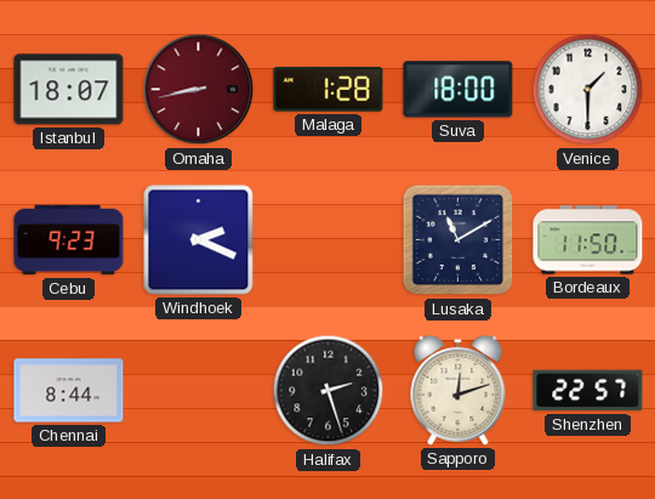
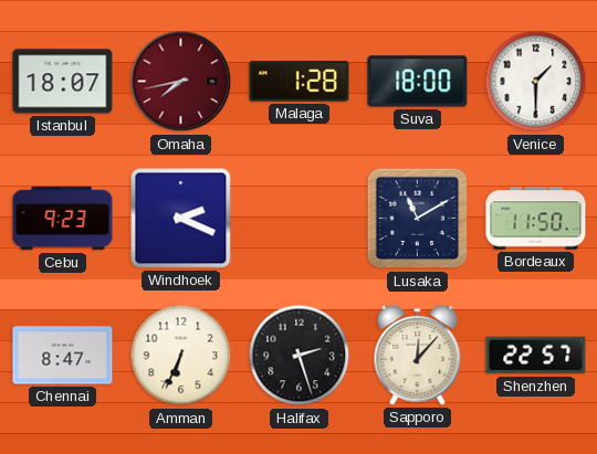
Omaha: 8:43 -> 7:43 (181, 82)
Chennai: 8:44 -> 8:47 (63, 356)
Amman: none -> 6:34 (181, 356)
Sapporo: 12:12 -> 12:07 (418, 355)
